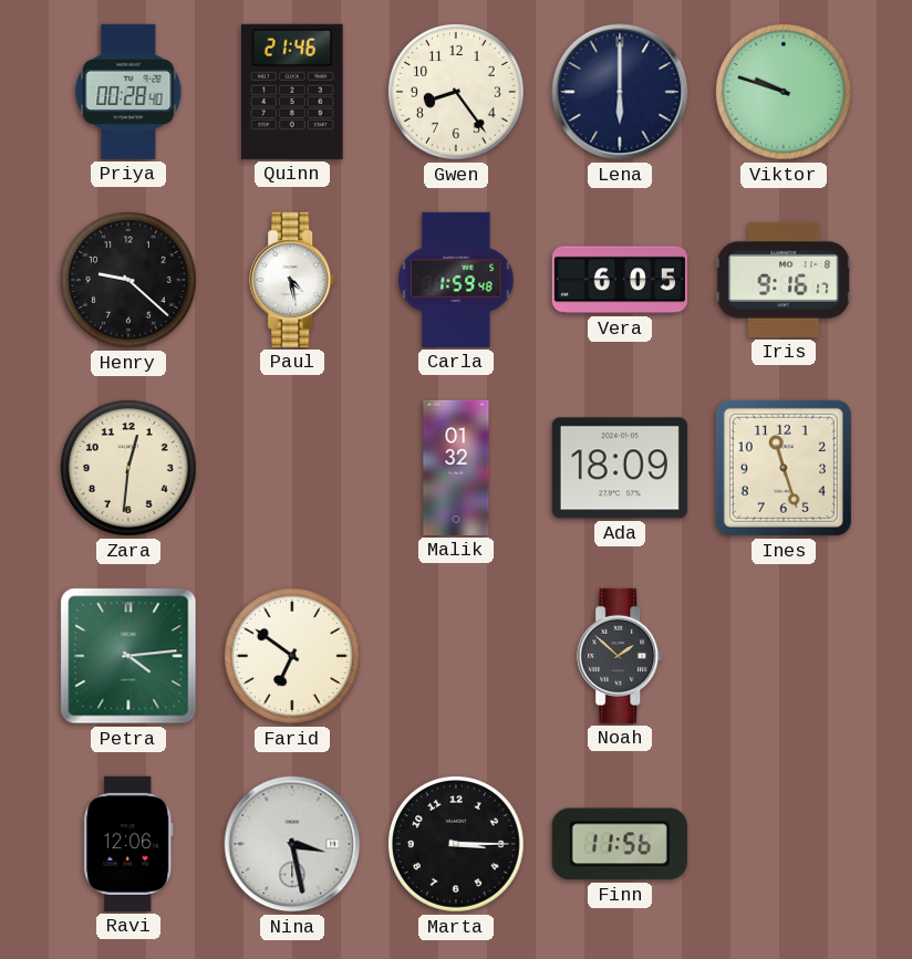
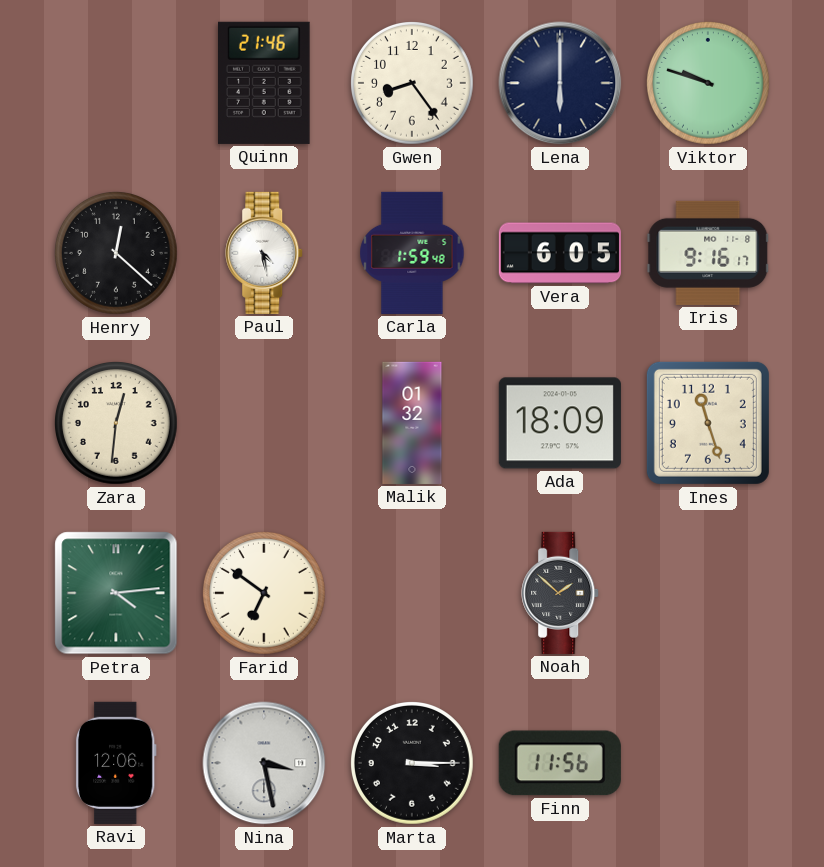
Priya: 00:28 -> none (128, 92)
Henry: 9:22 -> 12:22 (117, 254)
